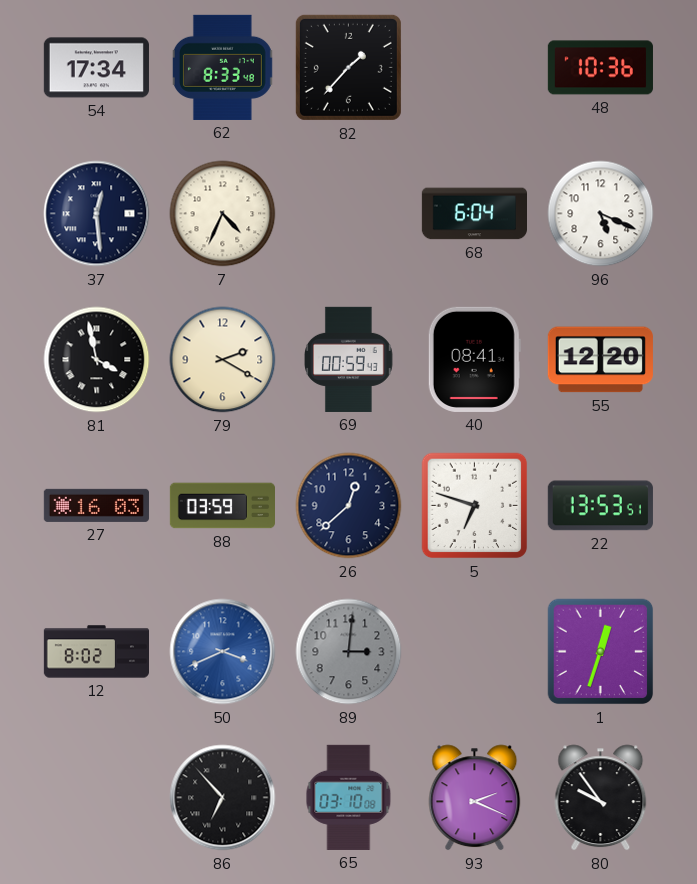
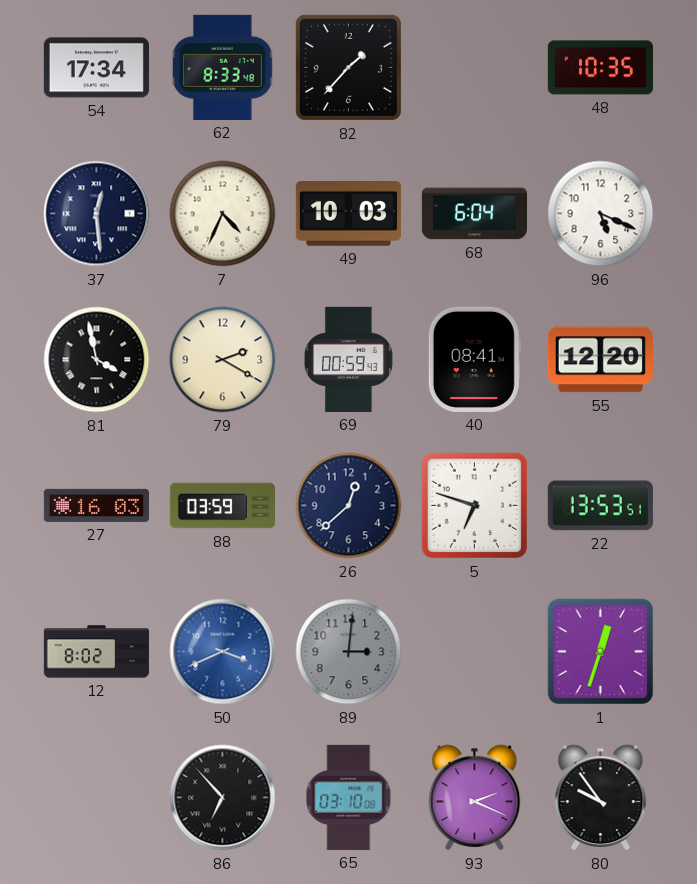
48: 10:36 -> 10:35 (600, 68)
49: none -> 10:03 (348, 214)
